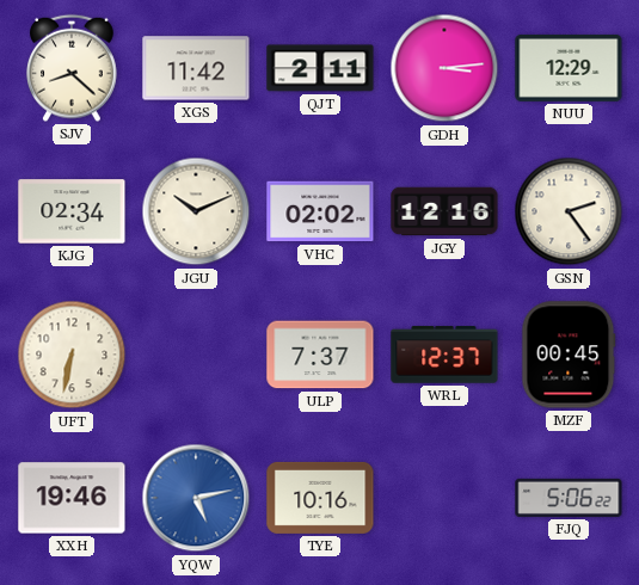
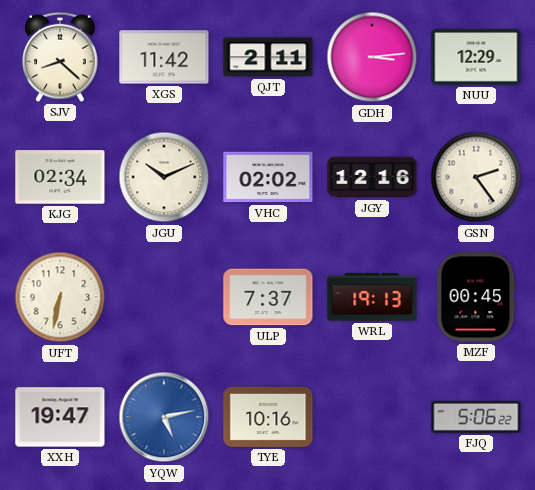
WRL: 12:37 -> 19:13 (372, 297)
XXH: 19:46 -> 19:47 (60, 417)
